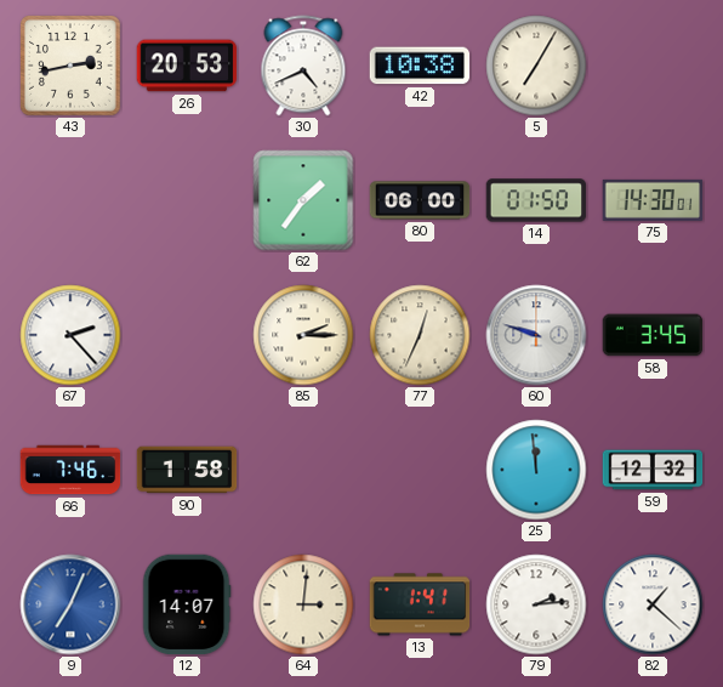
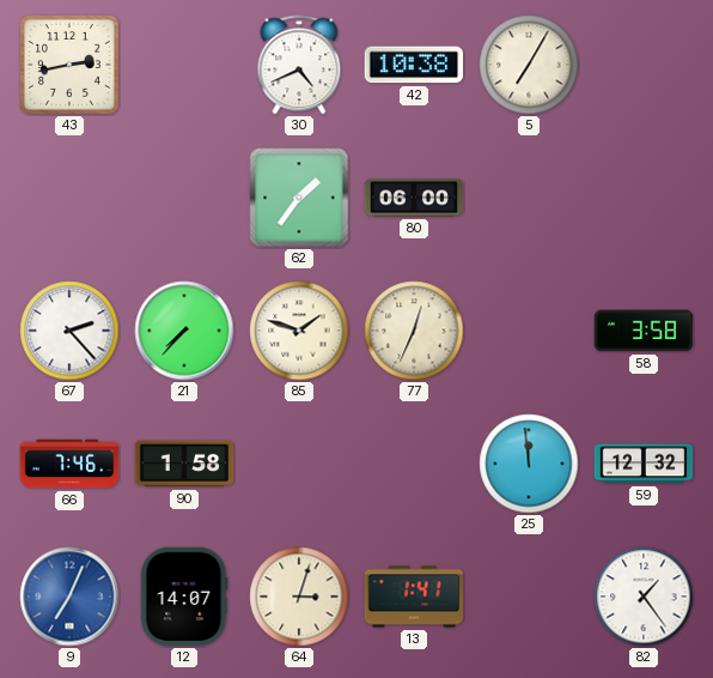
26: 20:53 -> none (187, 66)
14: 01:50 -> none (536, 200)
75: 14:30 -> none (653, 200)
21: none -> 7:37 (184, 331)
85: 2:15 -> 1:48 (299, 331)
60: 9:48 -> none (536, 335)
58: 3:45 -> 3:58 (644, 331)
64: 3:01 -> 3:03 (299, 597)
79: 2:14 -> none (536, 604)
82: 1:22 -> 1:24 (644, 597)
